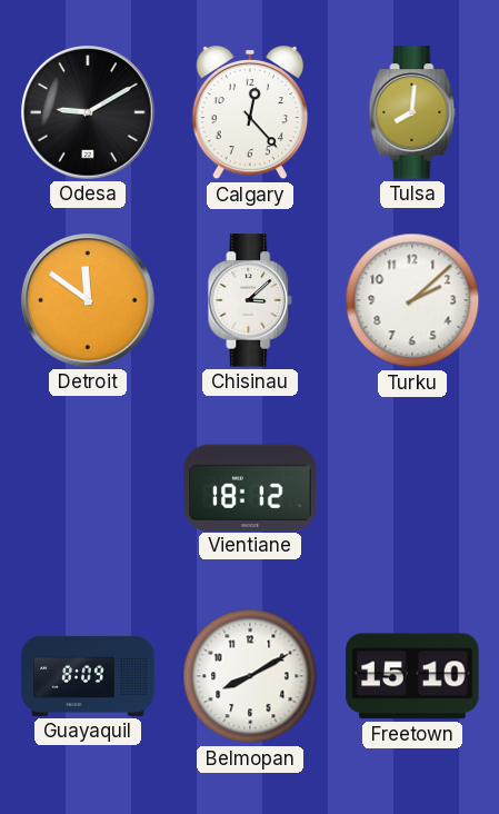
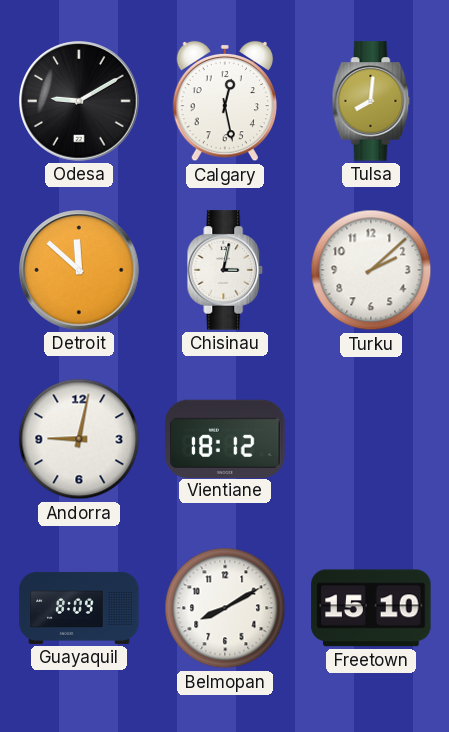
Calgary: 12:23 -> 12:28 (224, 101)
Detroit: 11:51 -> 11:52 (79, 270)
Chisinau: 3:08 -> 3:02 (225, 270)
Andorra: none -> 9:02 (79, 439)
